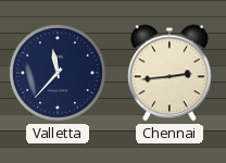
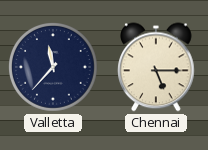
Chennai: 2:44 -> 5:15 (157, 67)
